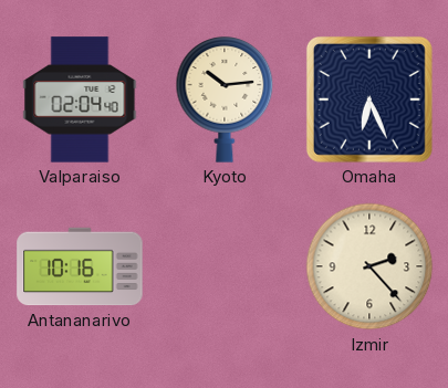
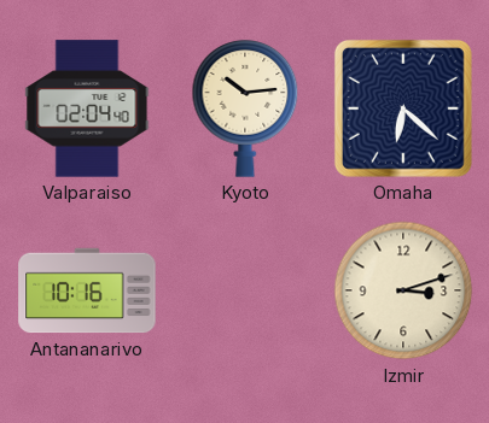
Omaha: 6:26 -> 6:22 (403, 108)
Izmir: 2:23 -> 3:12 (403, 290)
